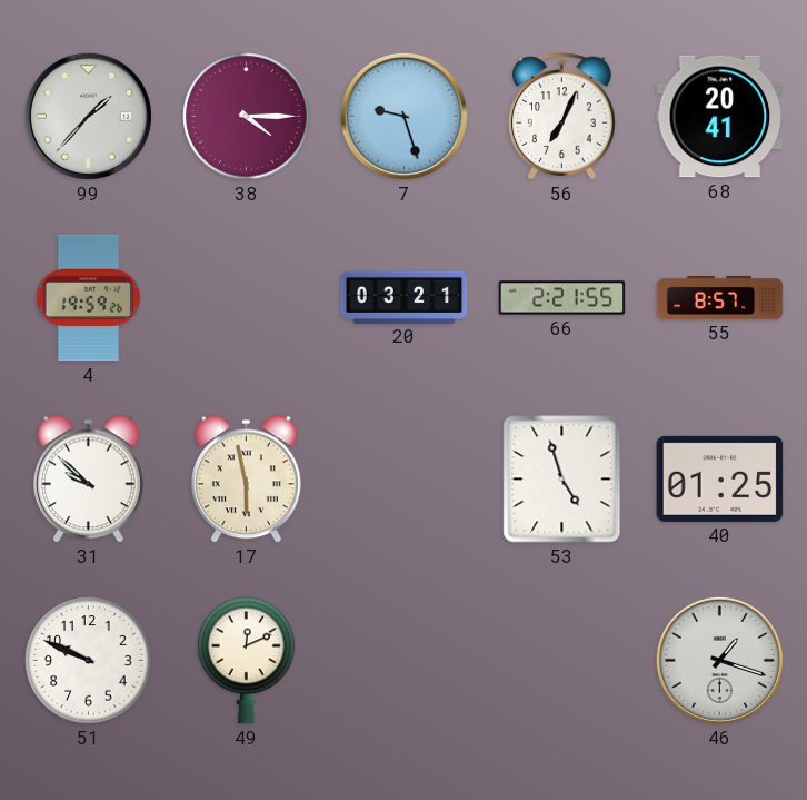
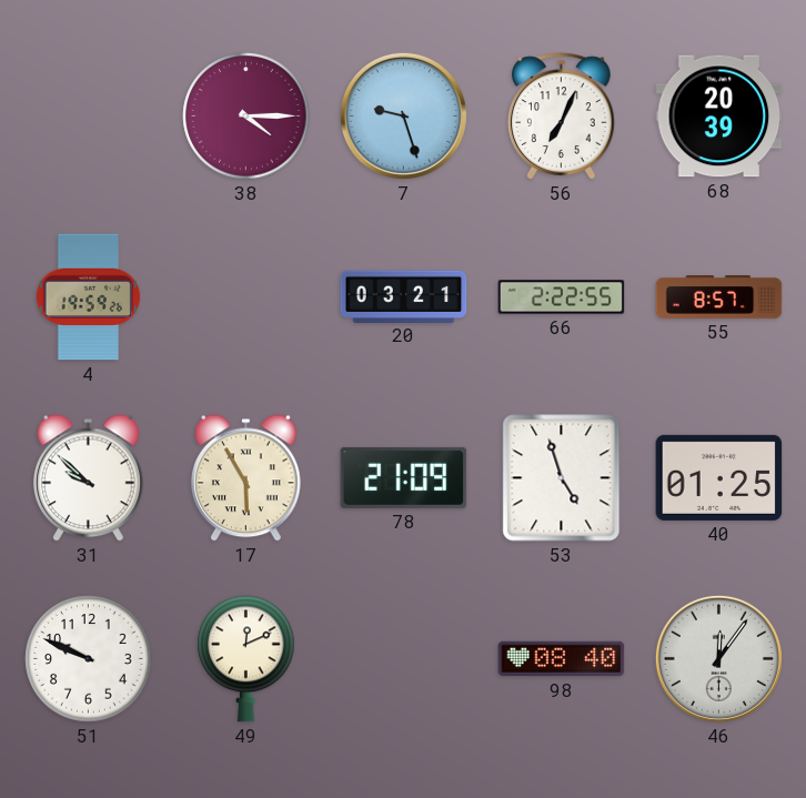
99: 1:37 -> none (88, 116)
68: 20:41 -> 20:39 (719, 117)
66: 2:21 -> 2:22 (562, 297)
17: 5:58 -> 5:55 (246, 478)
78: none -> 21:09 (404, 477)
98: none -> 08:40 (562, 659)
46: 1:18 -> 12:06 (718, 658)
